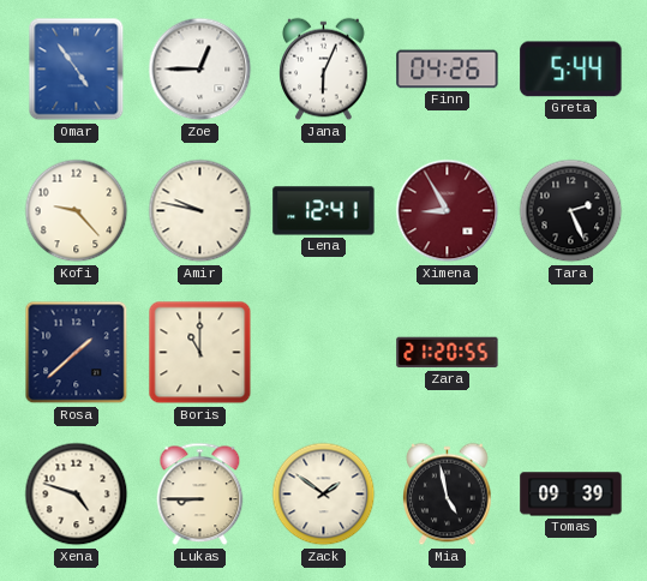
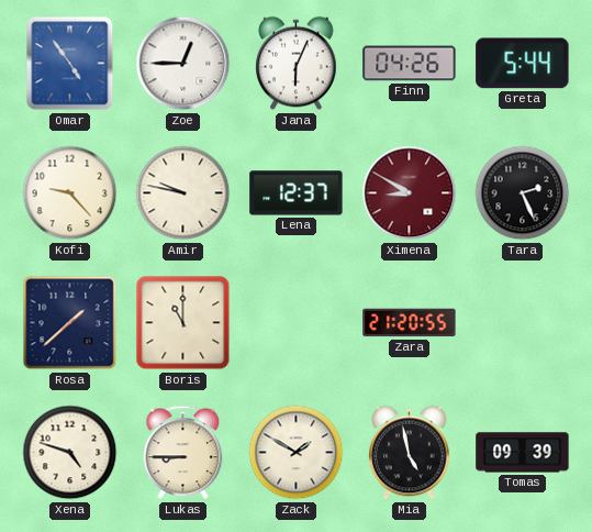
Lena: 12:41 -> 12:37 (297, 193)
Ximena: 8:55 -> 8:50 (410, 193)
Zack: 1:51 -> 1:50 (297, 453)
